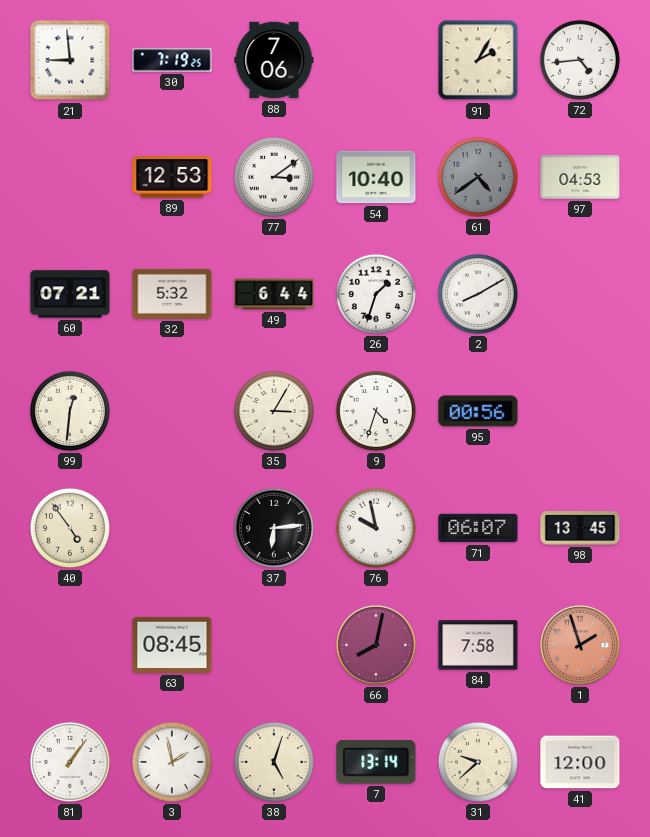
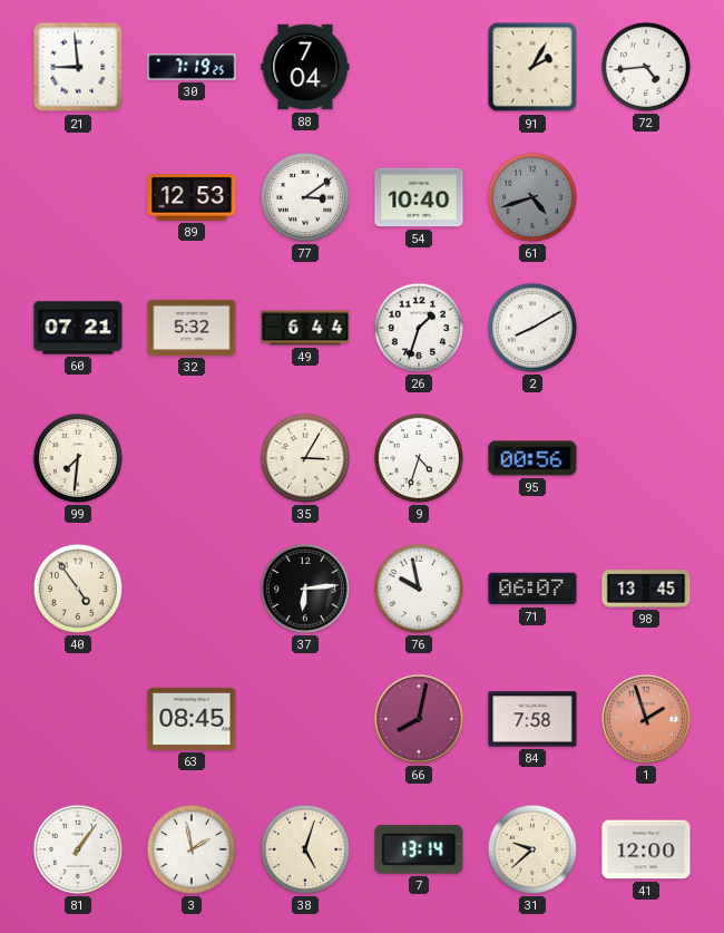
88: 7:06 -> 7:04 (305, 67)
61: 4:39 -> 4:42 (532, 197)
97: 04:53 -> none (580, 177)
99: 12:31 -> 7:31 (78, 458)
